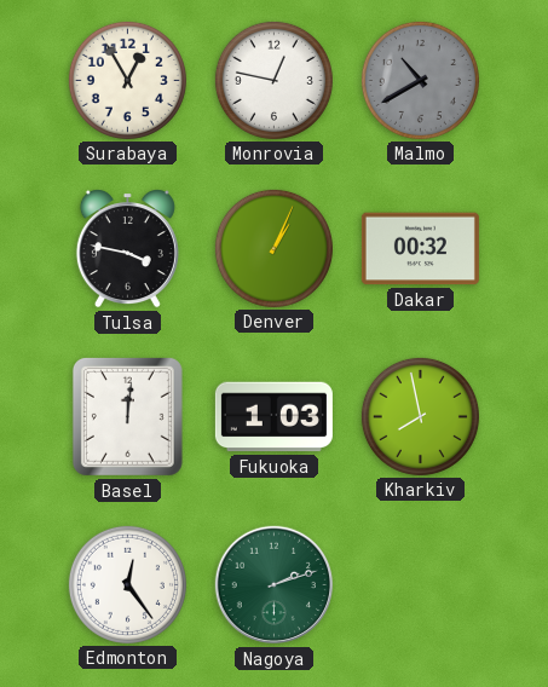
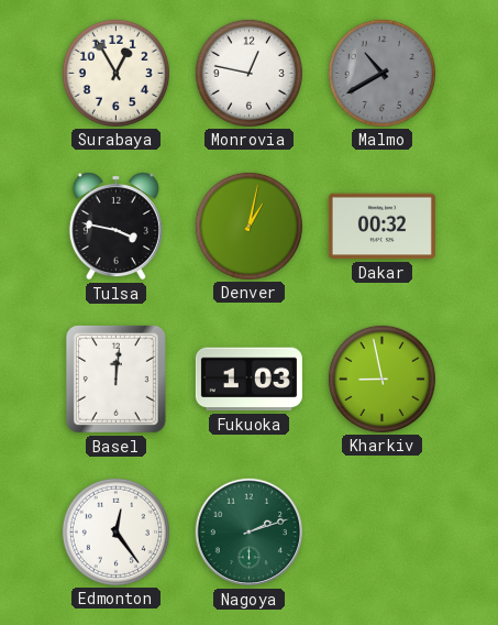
Denver: 1:04 -> 1:02 (248, 226)
Kharkiv: 7:58 -> 8:58 (381, 379)
